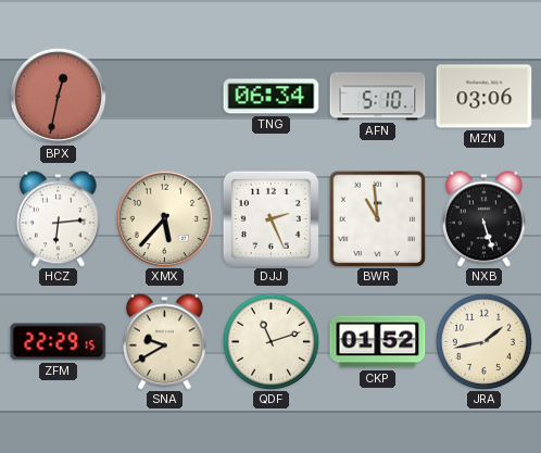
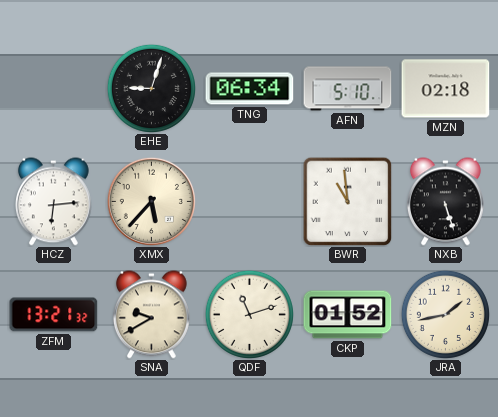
BPX: 12:32 -> none (58, 96)
EHE: none -> 9:03 (151, 88)
MZN: 03:06 -> 02:18 (446, 89)
DJJ: 2:26 -> none (270, 218)
ZFM: 22:29 -> 13:21 (54, 315)
